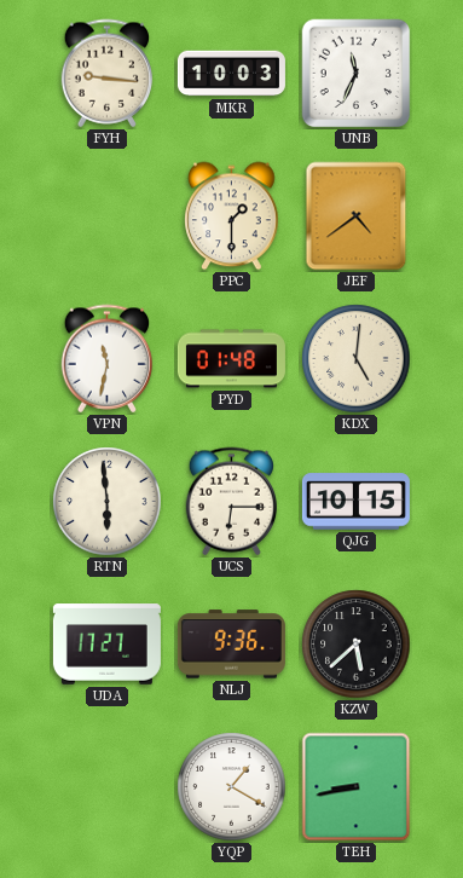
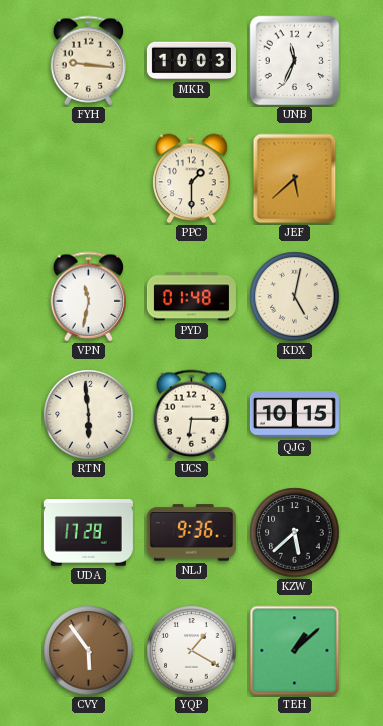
JEF: 4:39 -> 5:38 (295, 179)
KDX: 5:01 -> 5:02 (295, 297)
UDA: 17:27 -> 17:28 (88, 533)
CVY: none -> 5:54 (89, 651)
TEH: 8:43 -> 1:08 (295, 651)
